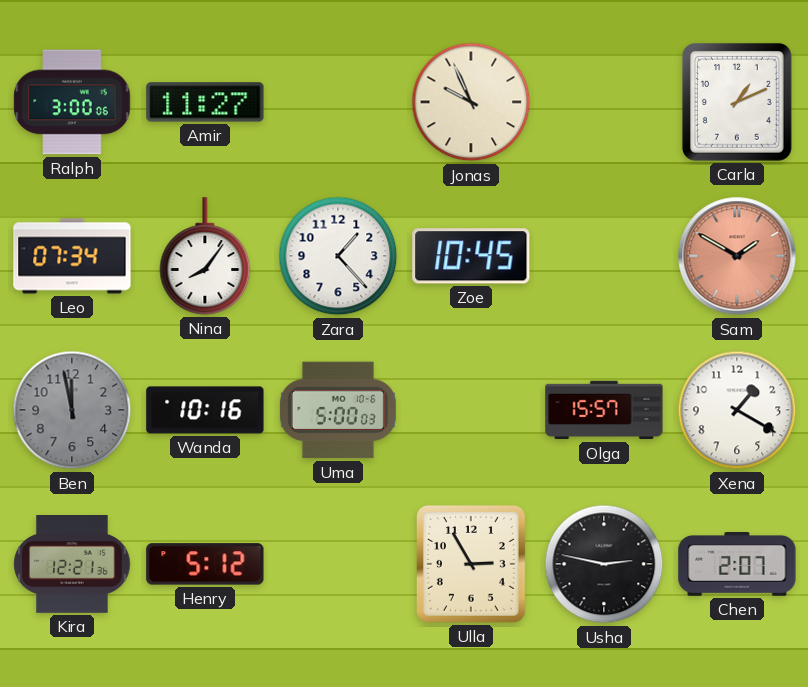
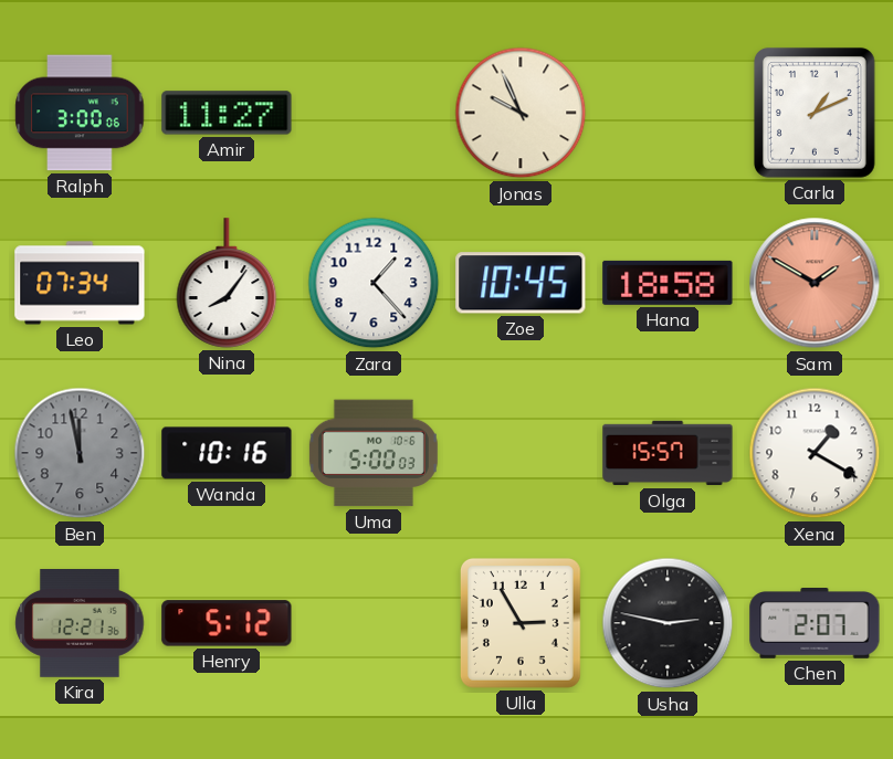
Hana: none -> 18:58 (668, 283)
